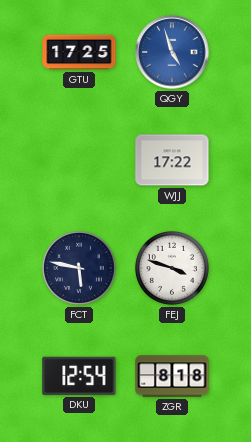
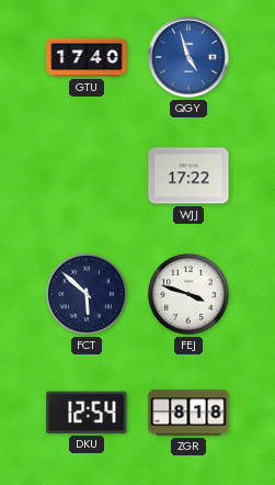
GTU: 17:25 -> 17:40 (87, 57)
FCT: 5:47 -> 5:52 (87, 294)
